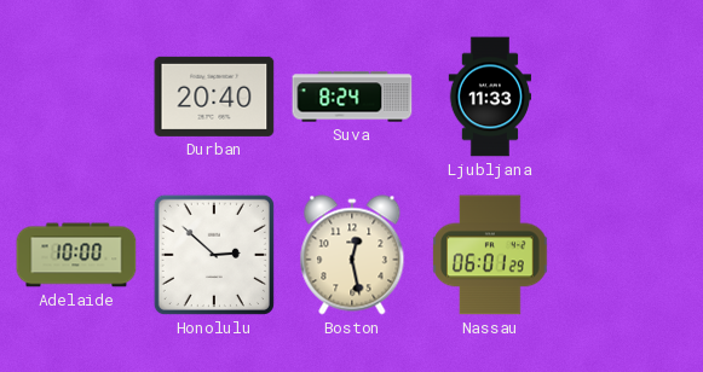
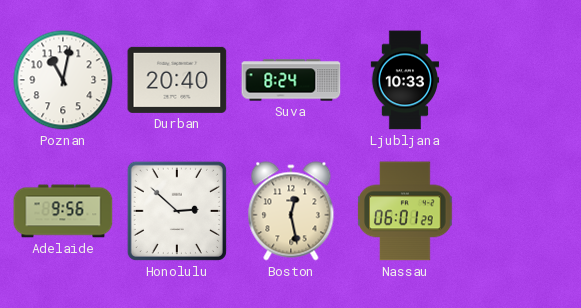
Poznan: none -> 11:02 (63, 80)
Ljubljana: 11:33 -> 10:33 (404, 80)
Adelaide: 10:00 -> 9:56 (63, 211)
